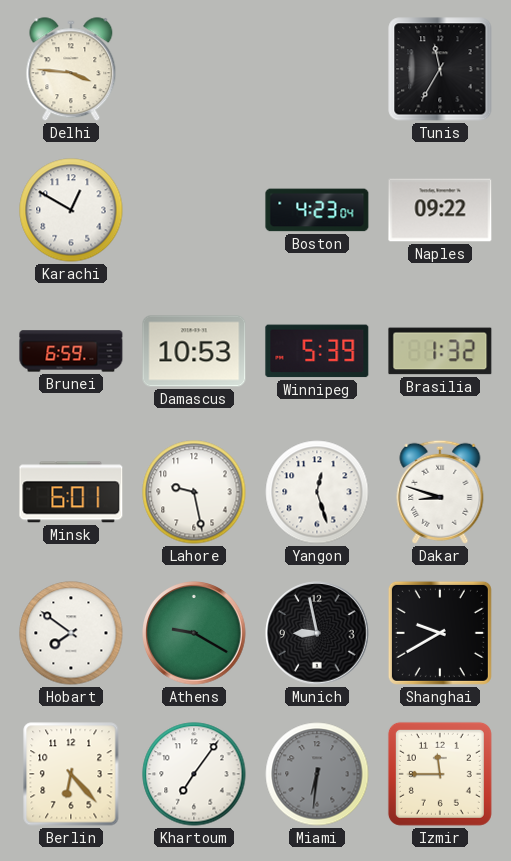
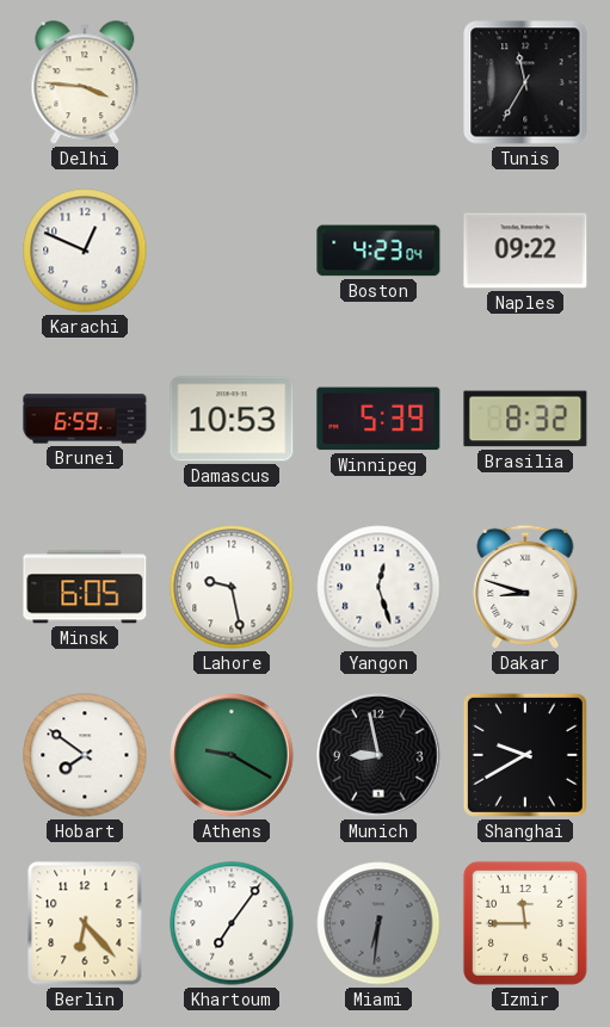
Karachi: 12:50 -> 12:49 (85, 250)
Brasilia: 1:32 -> 8:32 (525, 419)
Minsk: 6:01 -> 6:05 (85, 587)
